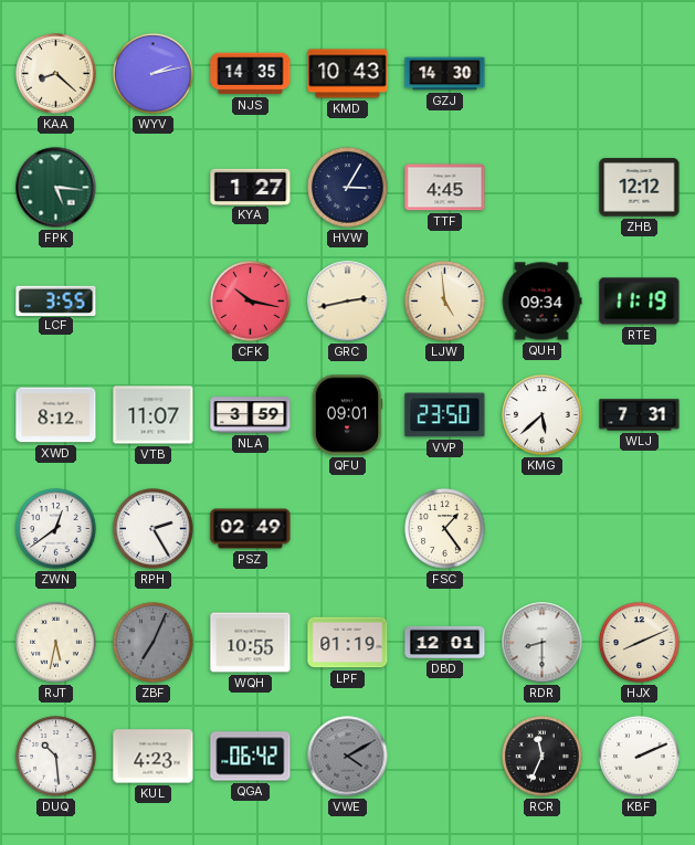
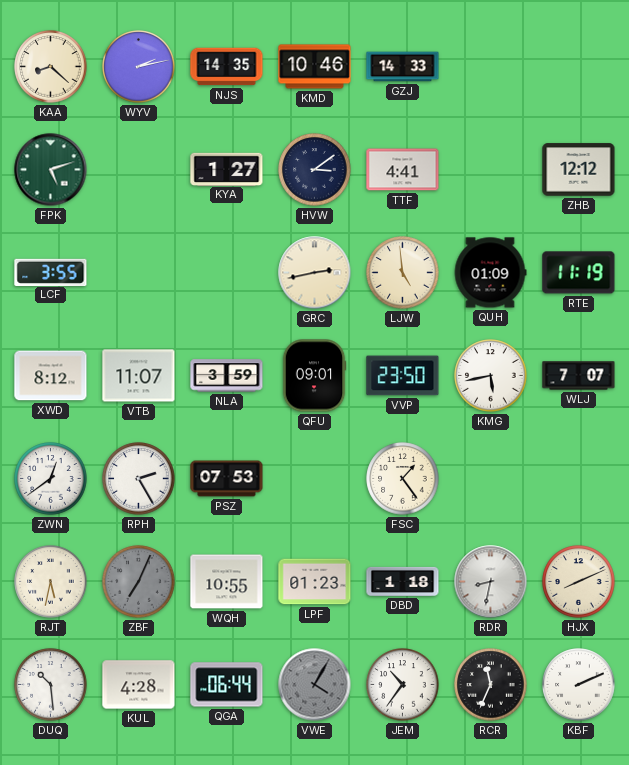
KMD: 10:43 -> 10:46 (315, 67)
GZJ: 14:30 -> 14:33 (403, 67)
FPK: 5:16 -> 5:12 (51, 170)
HVW: 3:05 -> 3:09 (315, 170)
TTF: 4:45 -> 4:41 (403, 170)
CFK: 10:17 -> none (251, 302)
QUH: 09:34 -> 01:09 (490, 273)
KMG: 5:38 -> 5:43 (491, 376)
WLJ: 7:31 -> 7:07 (579, 376)
PSZ: 02:49 -> 07:53 (227, 479)
LPF: 01:19 -> 01:23 (315, 582)
DBD: 12:01 -> 1:18 (403, 581)
RDR: 8:30 -> 8:32 (491, 582)
KUL: 4:23 -> 4:28 (139, 685)
QGA: 06:42 -> 06:44 (227, 685)
VWE: 4:10 -> 4:05 (315, 685)
JEM: none -> 10:36 (403, 685)
